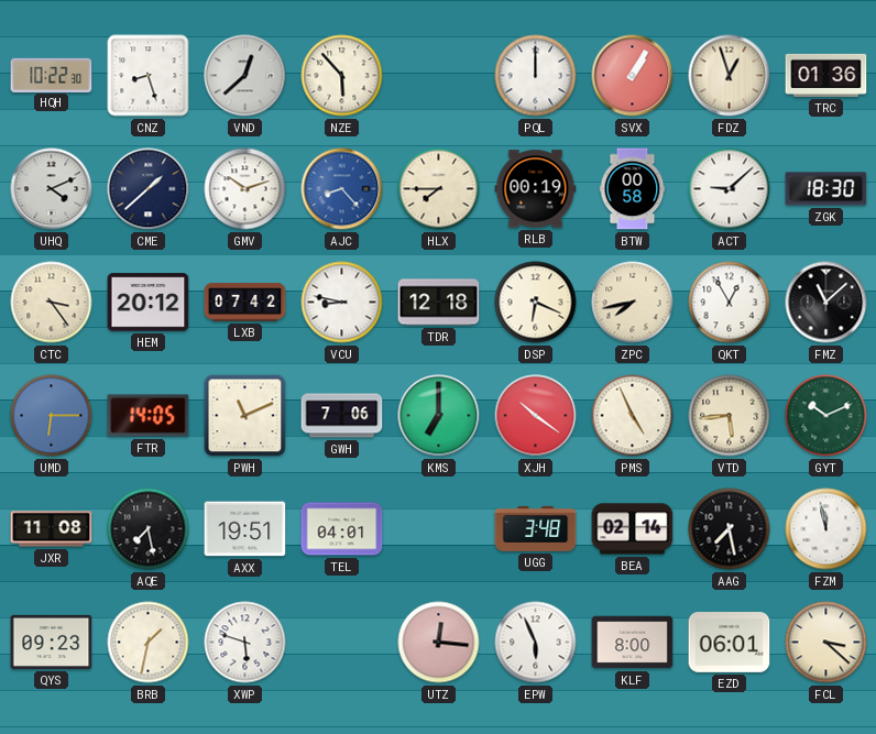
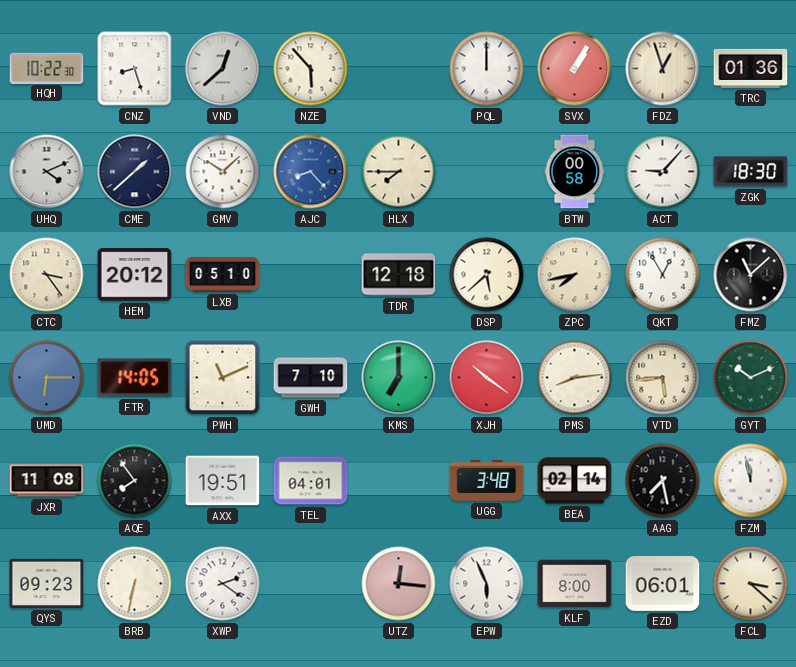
GMV: 10:12 -> 10:08 (223, 172)
RLB: 00:19 -> none (536, 189)
ACT: 9:08 -> 9:07 (663, 172)
LXB: 07:42 -> 05:10 (223, 275)
VCU: 8:47 -> none (342, 303)
DSP: 6:19 -> 5:38 (487, 275)
GWH: 7:06 -> 7:10 (311, 378)
PMS: 4:56 -> 8:14 (575, 378)
AQE: 7:28 -> 7:54 (135, 481)
BRB: 1:32 -> 6:32 (135, 584)
XWP: 5:48 -> 2:21 (223, 584)
